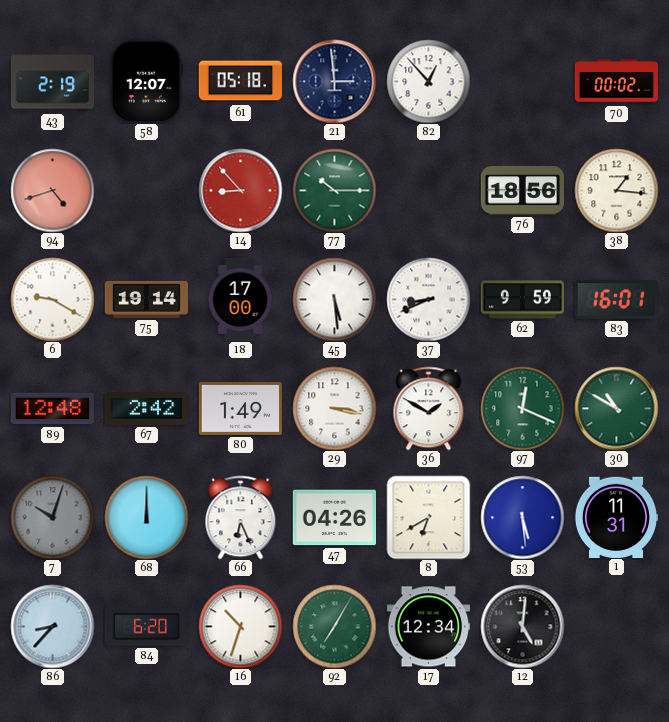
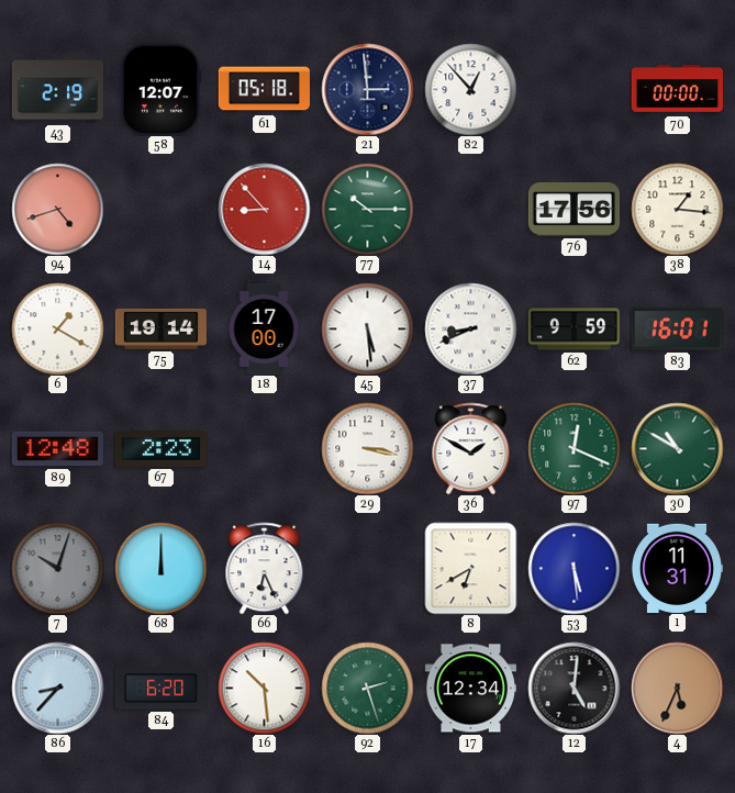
70: 00:02 -> 00:00 (677, 90)
76: 18:56 -> 17:56 (573, 209)
6: 9:20 -> 1:20 (57, 328)
67: 2:42 -> 2:23 (160, 449)
80: 1:49 -> none (240, 409)
47: 04:26 -> none (334, 518)
16: 10:33 -> 10:29 (264, 688)
92: 7:05 -> 2:27 (367, 688)
4: none -> 5:34 (677, 688)
